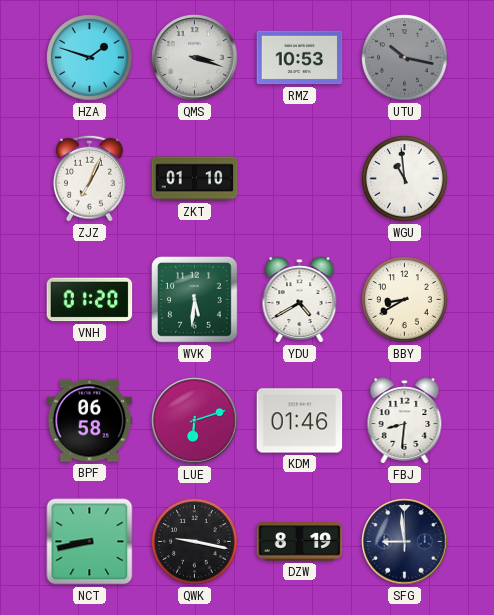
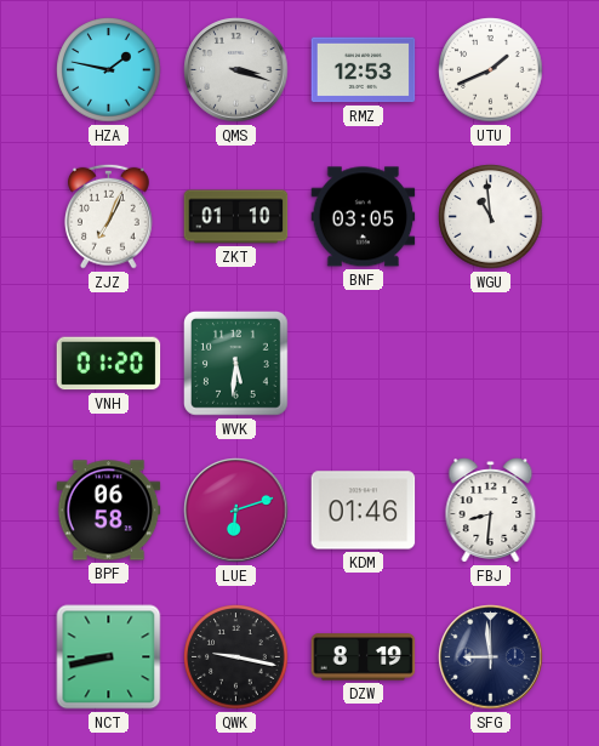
HZA: 1:48 -> 1:47 (109, 70)
RMZ: 10:53 -> 12:53 (364, 70)
UTU: 10:17 -> 1:41 (491, 70)
UTU dial: grey -> white (491, 70)
BNF: none -> 03:05 (364, 217)
YDU: 4:40 -> none (300, 300)
BBY: 8:40 -> none (405, 300)
